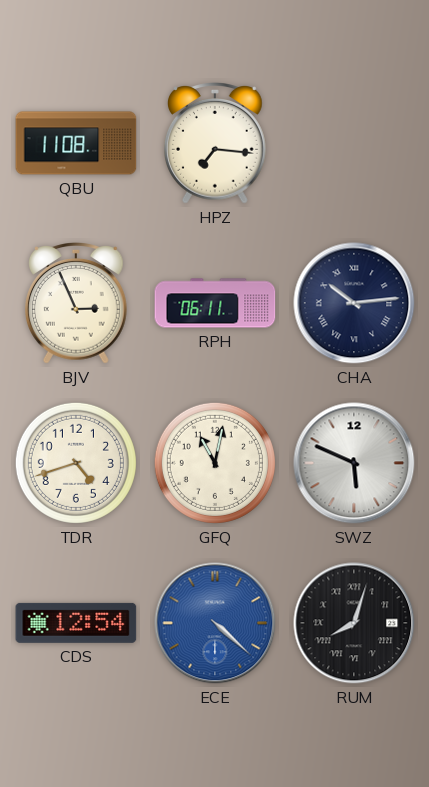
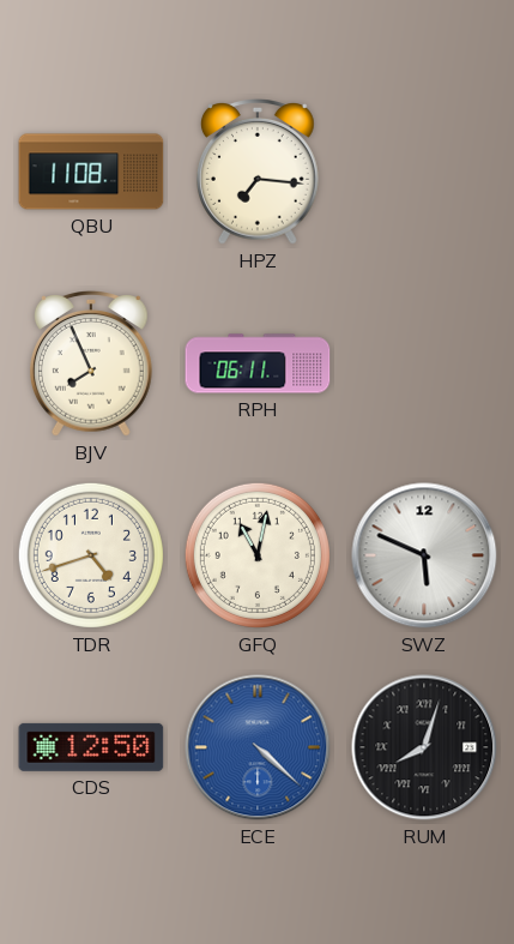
BJV: 2:56 -> 7:56 (92, 365)
CHA: 10:14 -> none (354, 303)
CDS: 12:54 -> 12:50 (91, 747)
